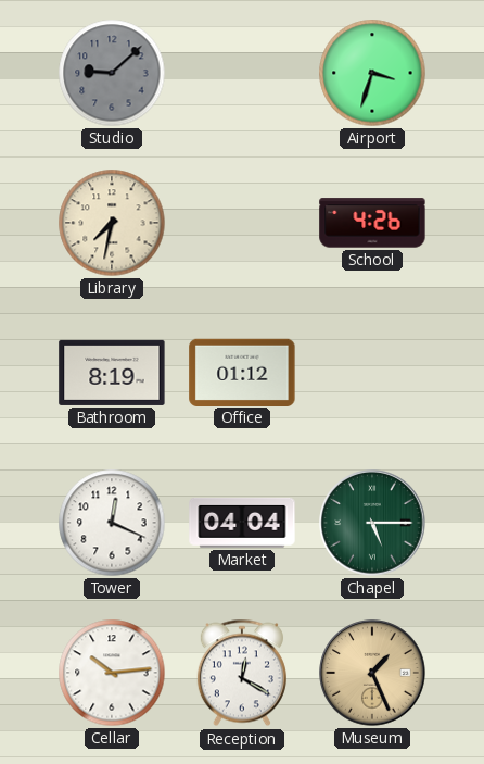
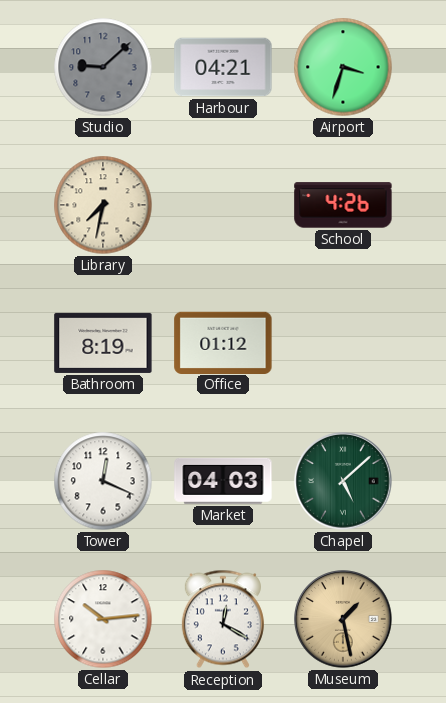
Harbour: none -> 04:21 (223, 67)
Market: 04:04 -> 04:03 (223, 481)
Chapel: 5:15 -> 5:08 (343, 481)
Museum: 1:26 -> 1:28 (343, 619)
